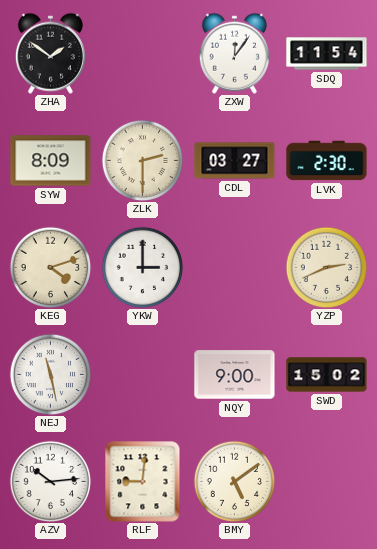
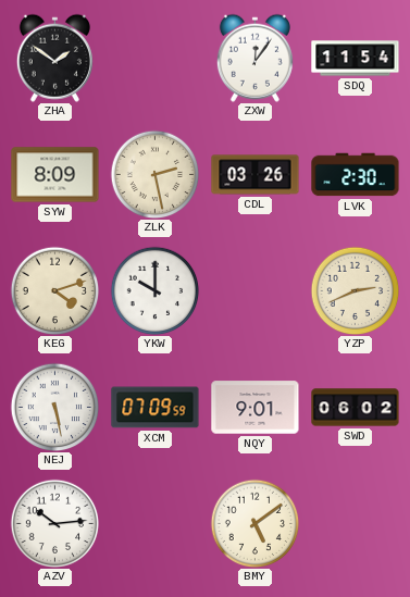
ZLK: 2:30 -> 2:28 (154, 174)
CDL: 03:27 -> 03:26 (256, 175)
YKW: 3:00 -> 10:00 (154, 290)
NEJ: 11:28 -> 5:28 (54, 407)
XCM: none -> 07:09 (156, 408)
NQY: 9:00 -> 9:01 (256, 408)
SWD: 15:02 -> 06:02 (356, 408)
RLF: 9:01 -> none (143, 481)
